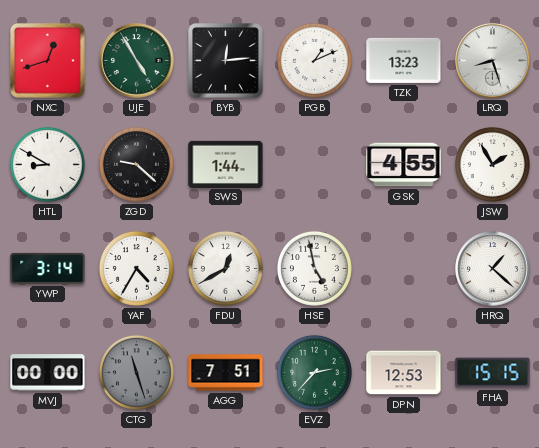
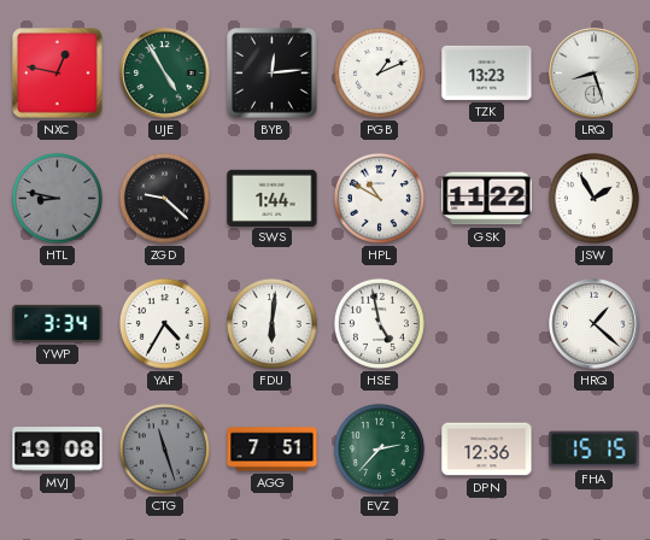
NXC: 12:42 -> 12:47 (58, 74)
HTL: 8:50 -> 8:47 (57, 198)
HTL dial: white -> grey (57, 198)
HPL: none -> 10:50 (379, 198)
GSK: 4:55 -> 11:22 (487, 199)
YWP: 3:14 -> 3:34 (58, 323)
FDU: 12:40 -> 6:01 (271, 323)
MVJ: 00:00 -> 19:08 (58, 450)
DPN: 12:53 -> 12:36 (487, 450)
